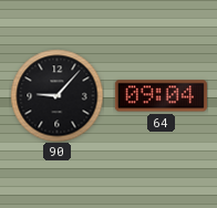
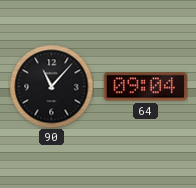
90: 9:07 -> 11:07 (51, 86)
